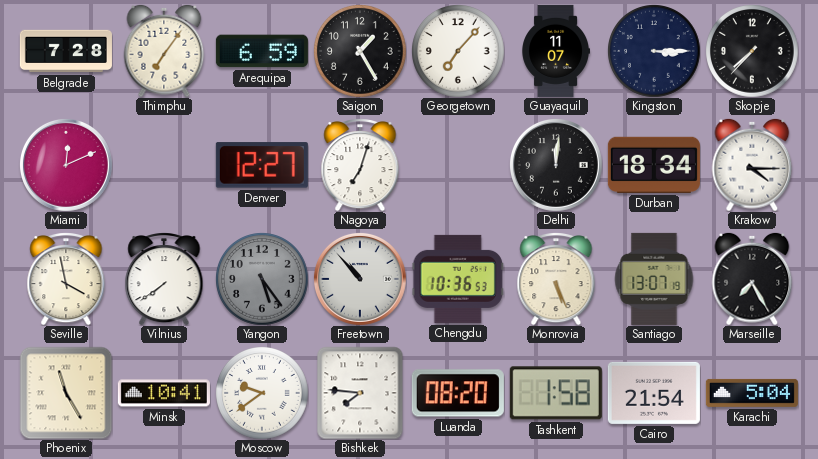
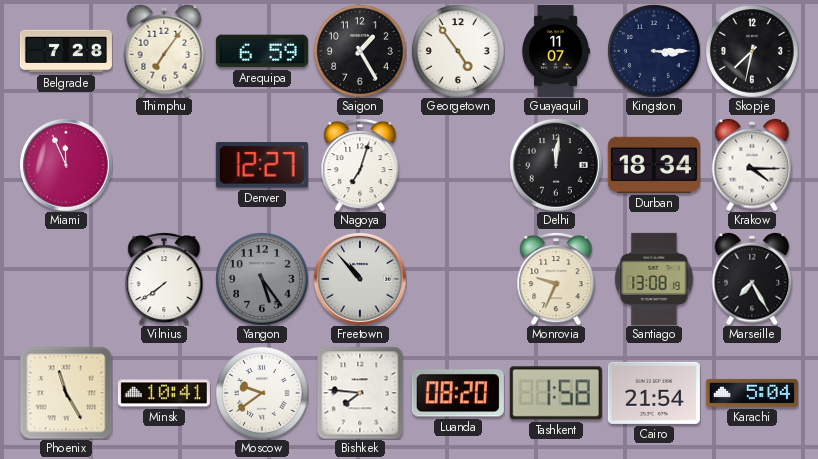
Georgetown: 7:07 -> 4:54 (458, 51)
Skopje: 7:37 -> 7:32 (752, 51)
Miami: 12:11 -> 11:56 (66, 165)
Seville: 3:58 -> none (66, 279)
Chengdu: 10:36 -> none (458, 279)
Monrovia: 5:26 -> 9:34 (556, 279)
Santiago: 13:07 -> 13:08 (654, 279)
